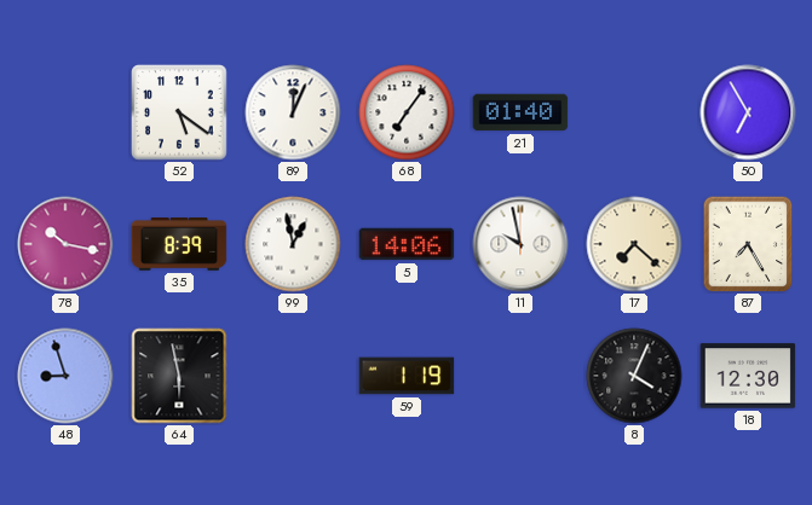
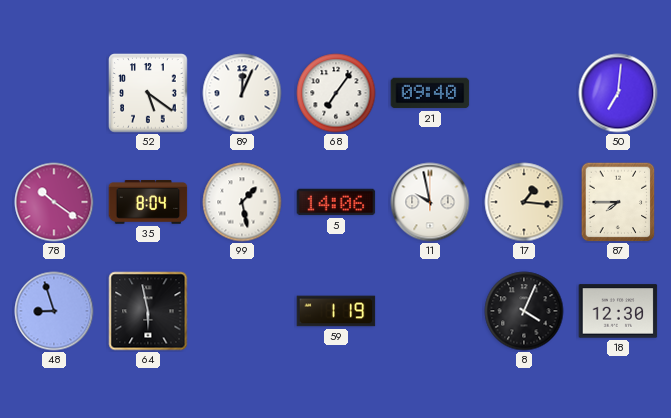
21: 01:40 -> 09:40 (430, 93)
50: 6:55 -> 7:01 (618, 93)
78: 10:17 -> 10:21 (54, 202)
35: 8:39 -> 8:04 (148, 202)
99: 12:58 -> 1:28 (242, 202)
17: 7:22 -> 1:16 (524, 202)
87: 7:25 -> 7:45 (618, 202)
